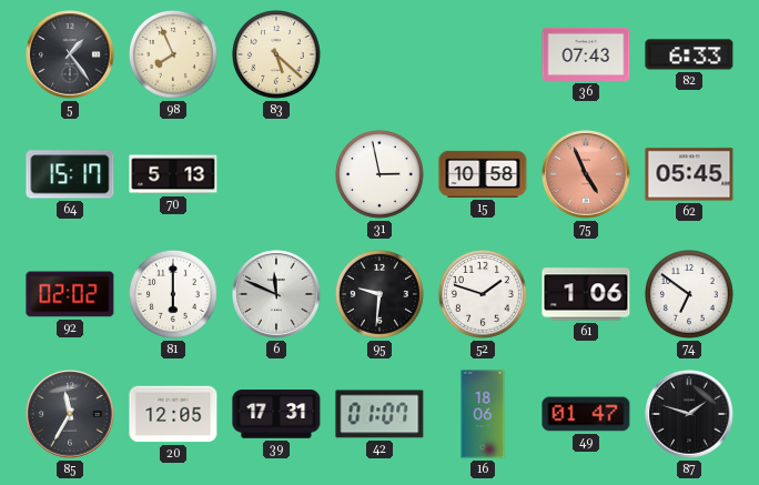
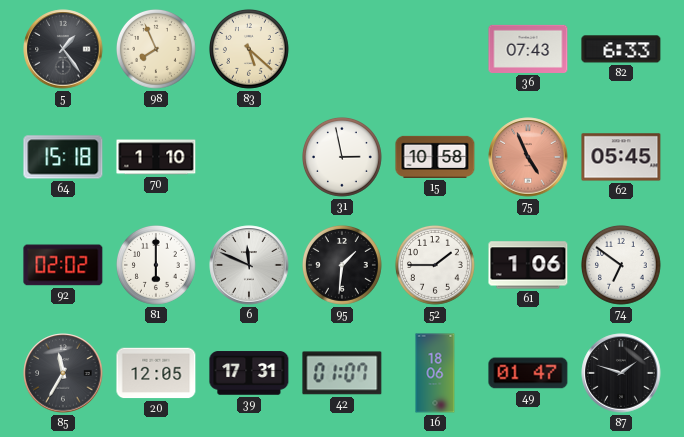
64: 15:17 -> 15:18 (63, 157)
70: 5:13 -> 1:10 (156, 157)
95: 9:31 -> 1:31 (343, 266)
52: 1:48 -> 1:45 (436, 266)
